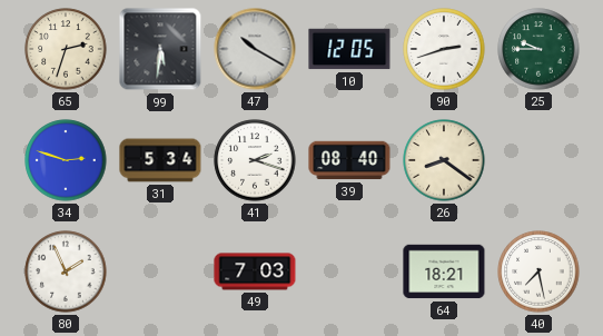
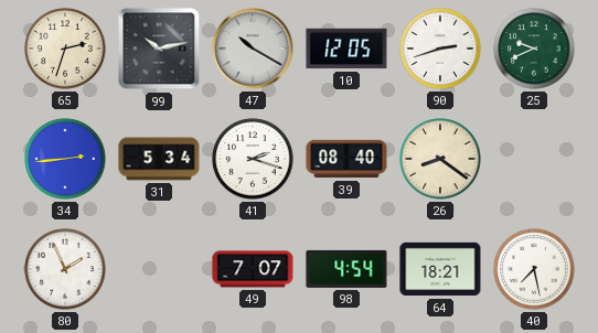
99: 5:31 -> 10:13 (159, 49)
25: 9:45 -> 9:41 (534, 49)
34: 2:48 -> 2:44 (65, 159)
49: 7:03 -> 7:07 (253, 269)
98: none -> 4:54 (346, 269)
